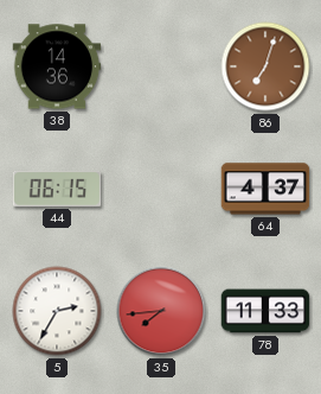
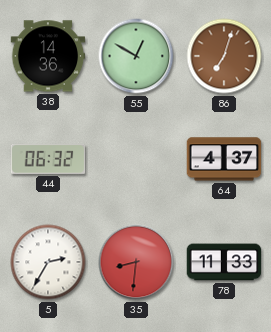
55: none -> 12:50 (136, 56)
44: 06:15 -> 06:32 (48, 159)
35: 7:44 -> 8:31 (136, 262)
